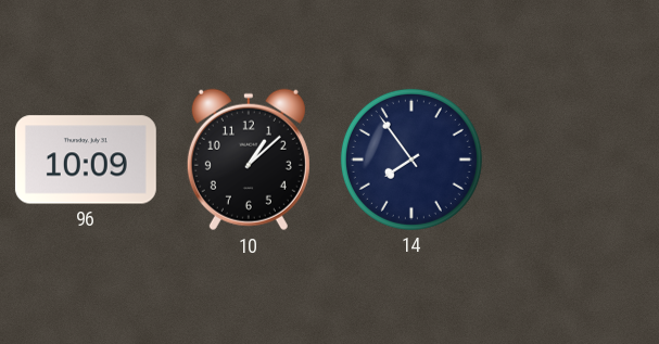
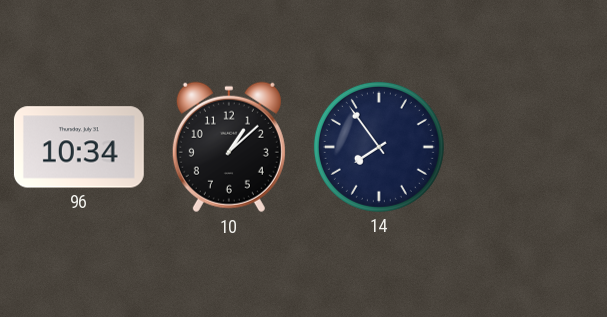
96: 10:09 -> 10:34 (79, 147)
